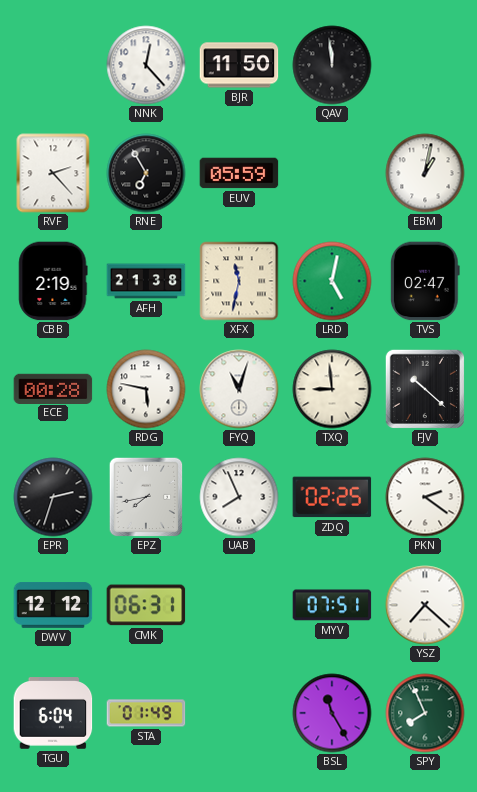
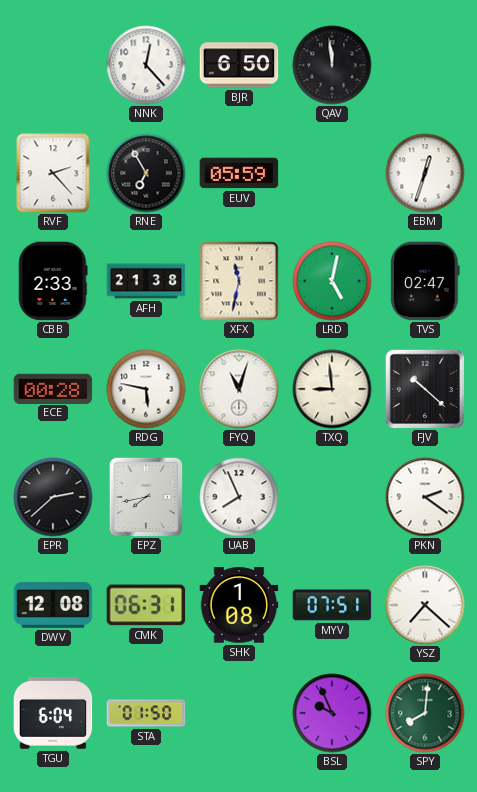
BJR: 11:50 -> 6:50 (239, 65)
EBM: 1:02 -> 12:33 (425, 173)
CBB: 2:19 -> 2:33 (53, 281)
EPR: 2:33 -> 2:38 (53, 497)
ZDQ: 02:25 -> none (332, 497)
DWV: 12:12 -> 12:08 (53, 606)
SHK: none -> 1:08 (239, 605)
STA: 01:49 -> 01:50 (146, 713)
BSL: 11:25 -> 9:56 (332, 713)
SPY: 7:56 -> 8:01 (425, 713)
